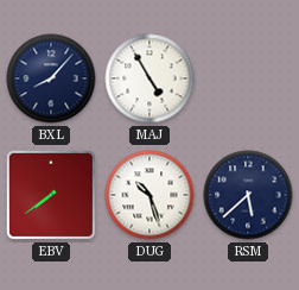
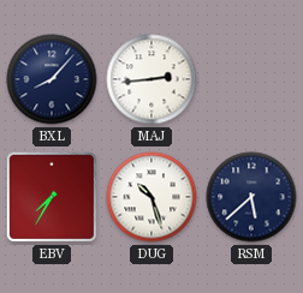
MAJ: 4:55 -> 2:44 (151, 79)
EBV: 7:39 -> 7:35 (52, 197)
